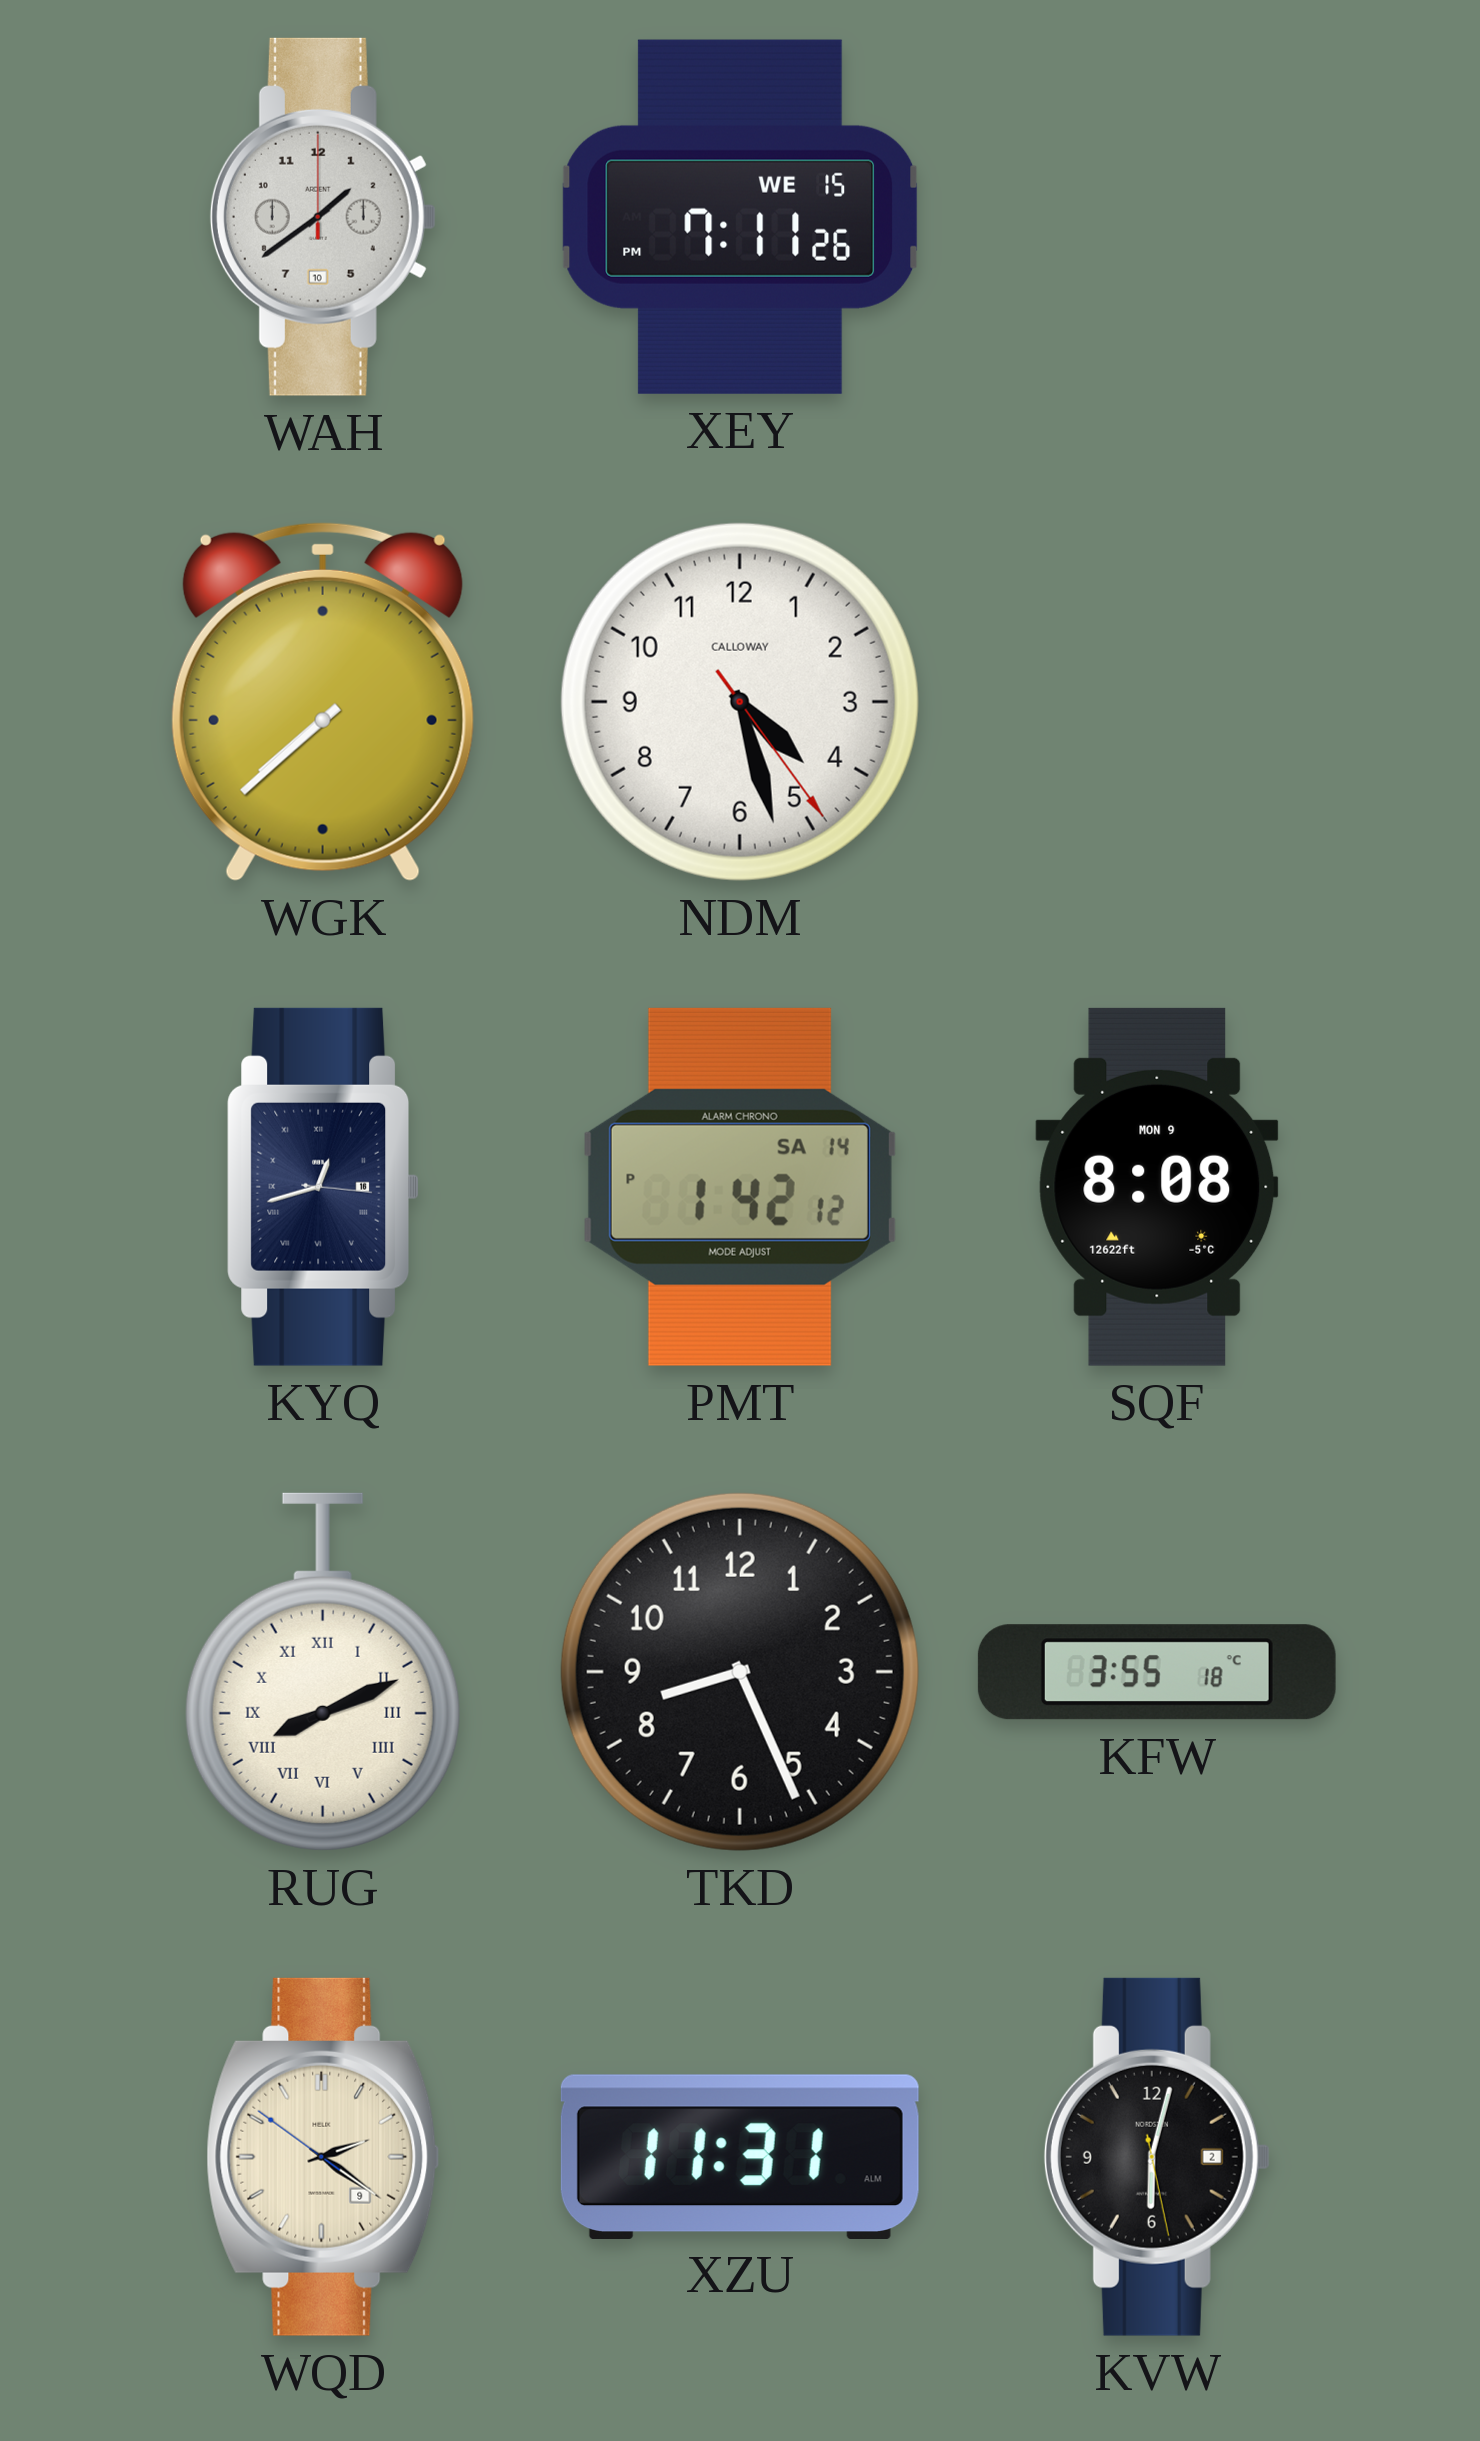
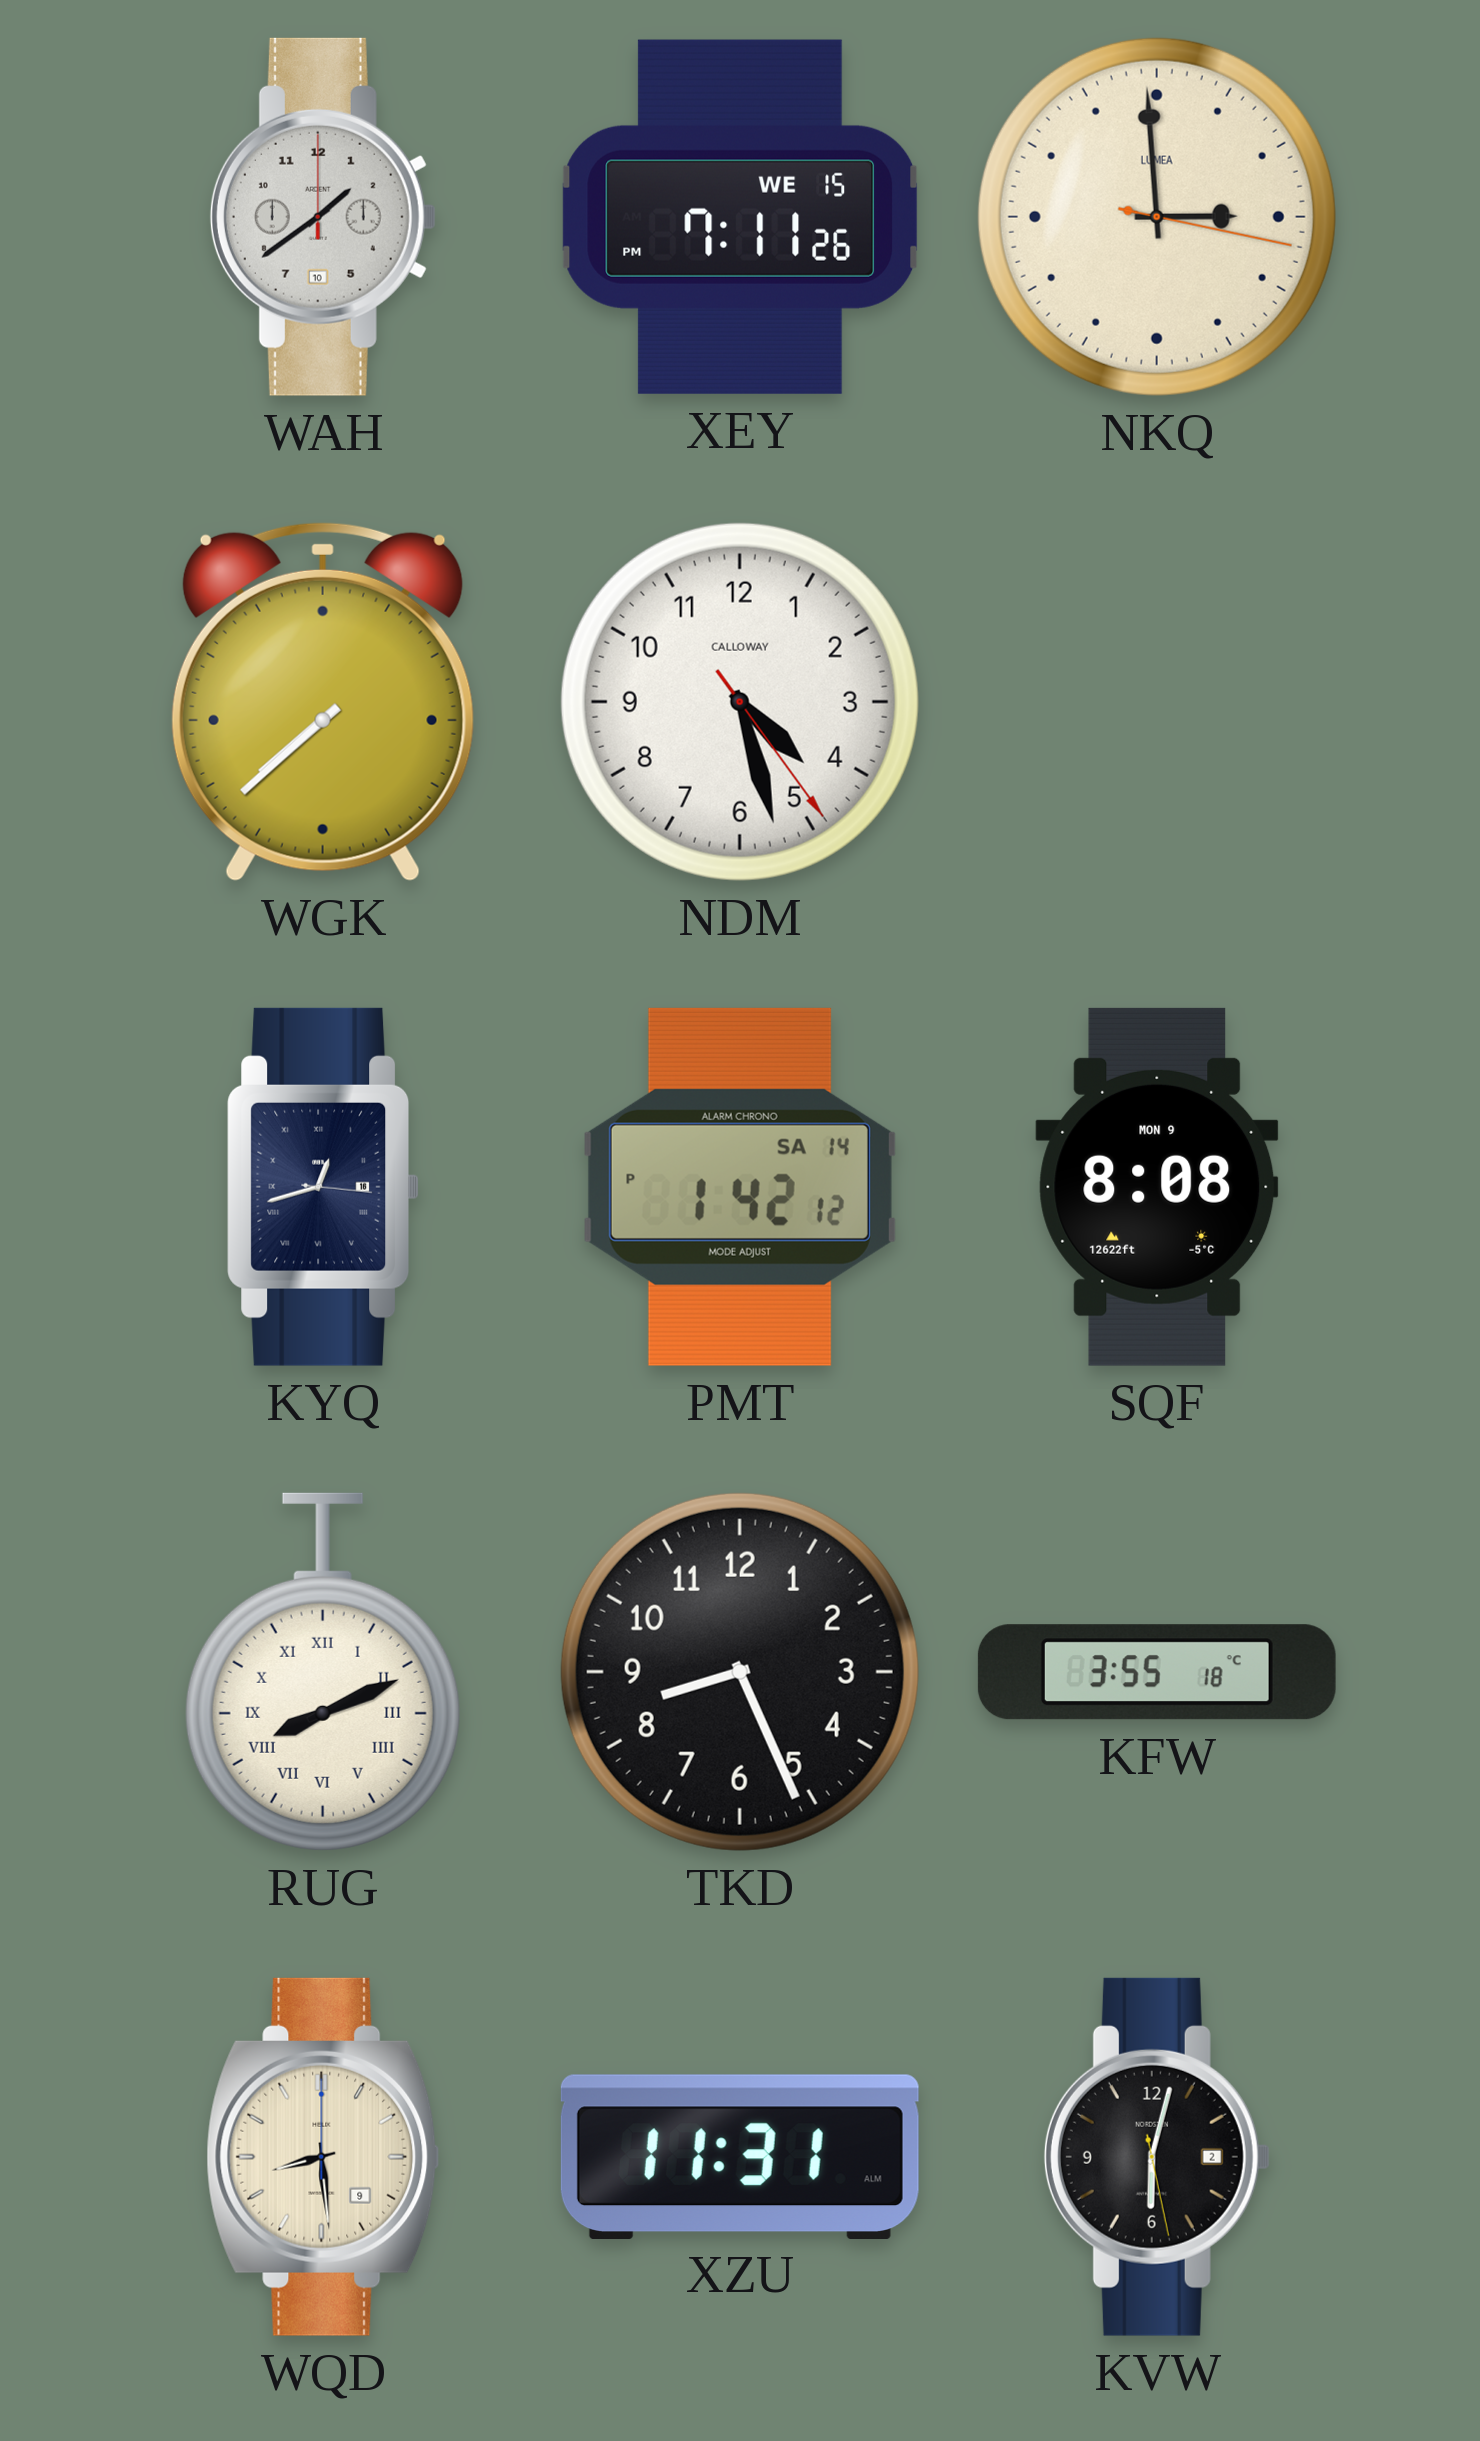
NKQ: none -> 2:59 (1157, 217)
WQD: 2:20 -> 8:29 (323, 2157)
